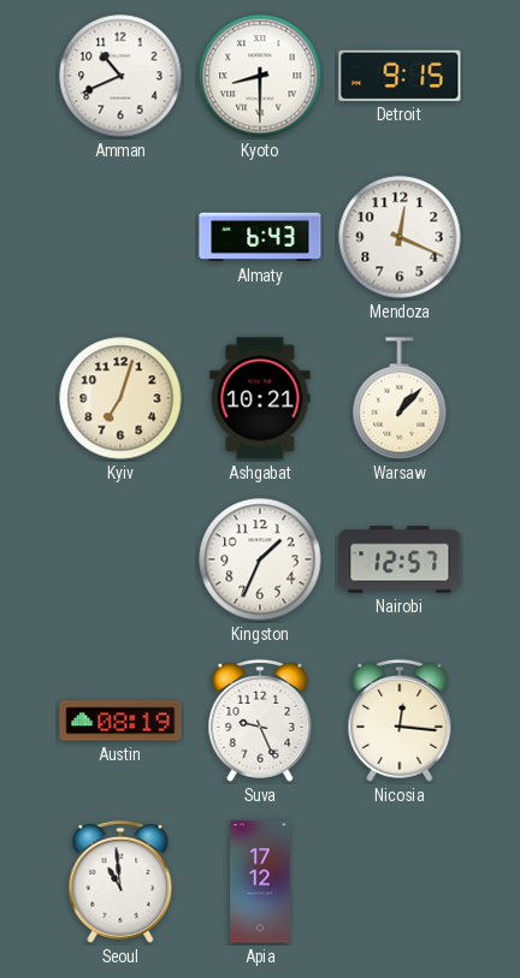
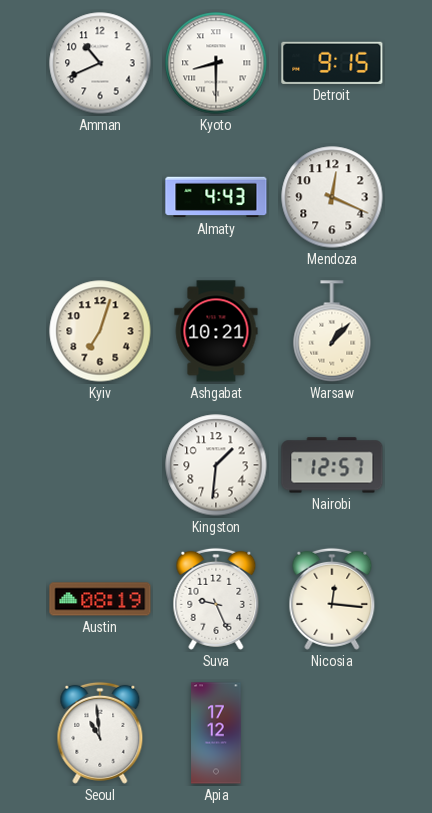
Almaty: 6:43 -> 4:43 (216, 197)
Kingston: 1:34 -> 1:31 (216, 465)
